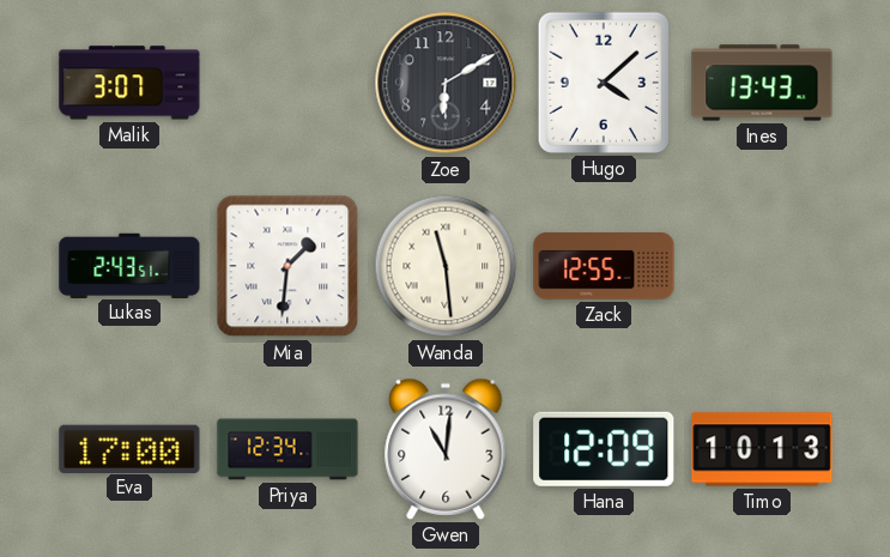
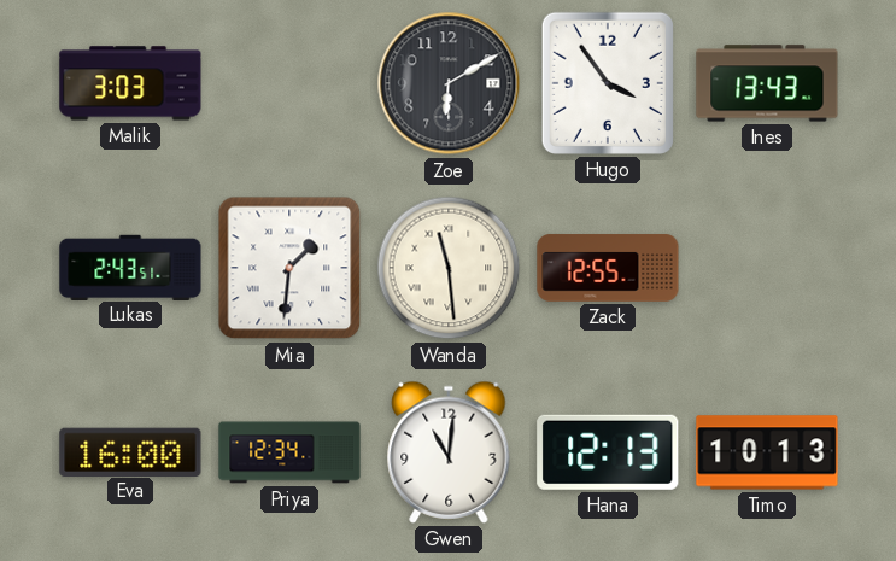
Malik: 3:07 -> 3:03 (130, 83)
Hugo: 4:08 -> 3:54 (608, 83)
Eva: 17:00 -> 16:00 (130, 451)
Hana: 12:09 -> 12:13 (608, 452)
